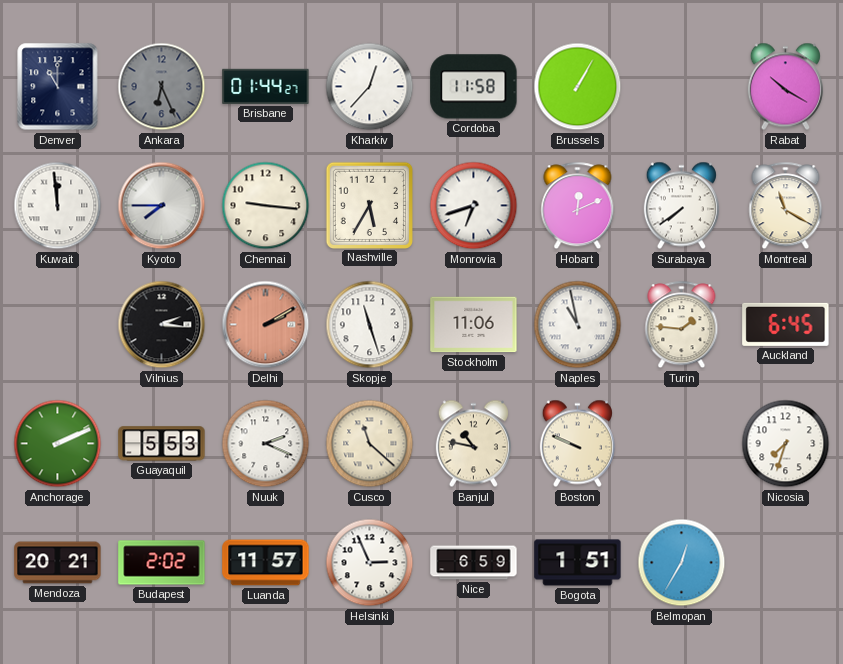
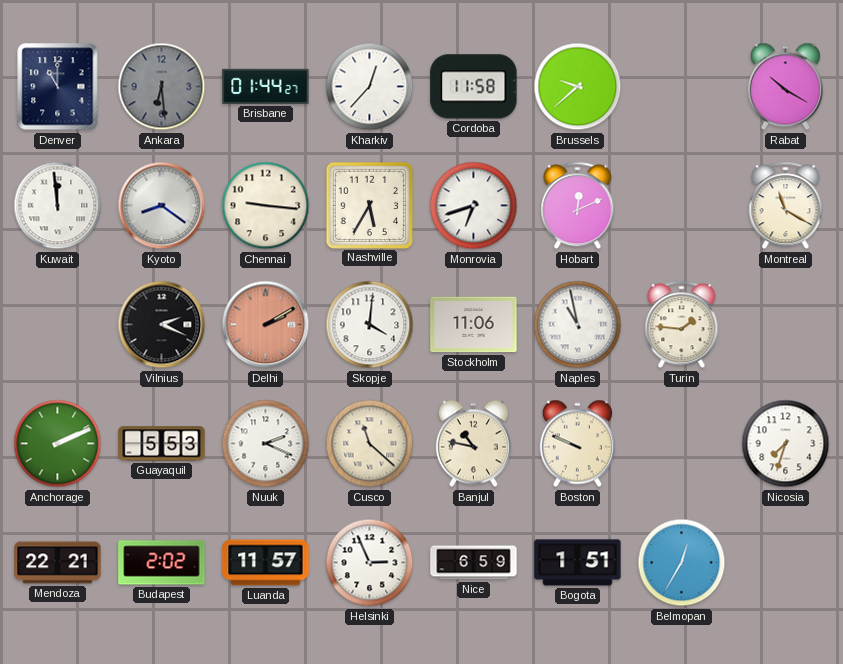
Ankara: 6:26 -> 6:29 (162, 87)
Brussels: 1:05 -> 9:38 (578, 87)
Kyoto: 7:45 -> 8:21 (162, 206)
Surabaya: 7:39 -> none (681, 206)
Vilnius: 2:16 -> 2:19 (162, 325)
Skopje: 11:27 -> 4:01 (370, 325)
Auckland: 6:45 -> none (786, 324)
Mendoza: 20:21 -> 22:21 (58, 563)
